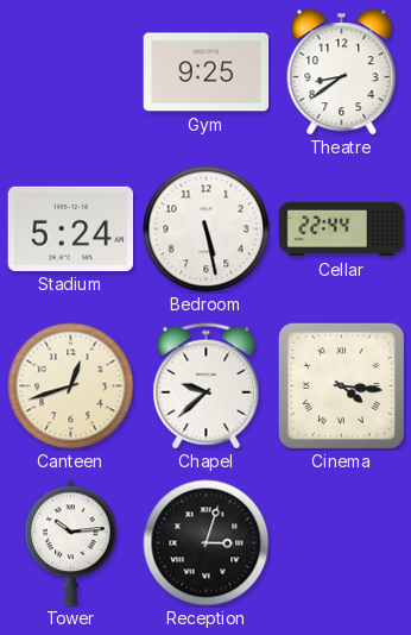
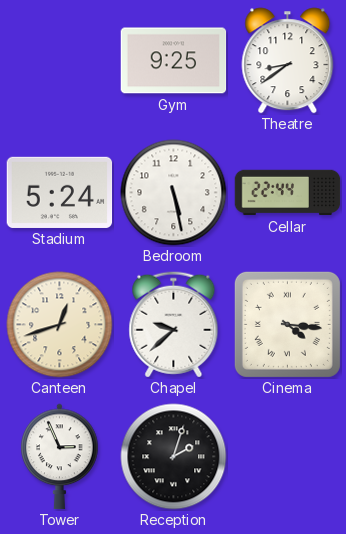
Tower: 10:14 -> 2:56 (60, 457)
Reception: 3:03 -> 2:03 (174, 457)
